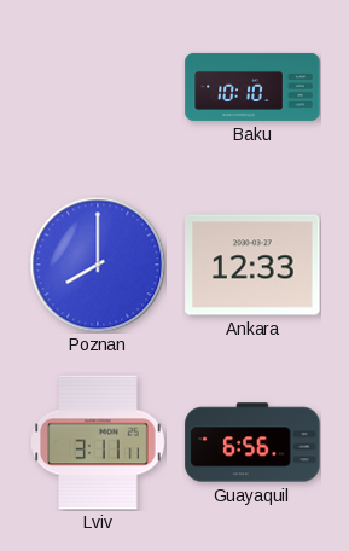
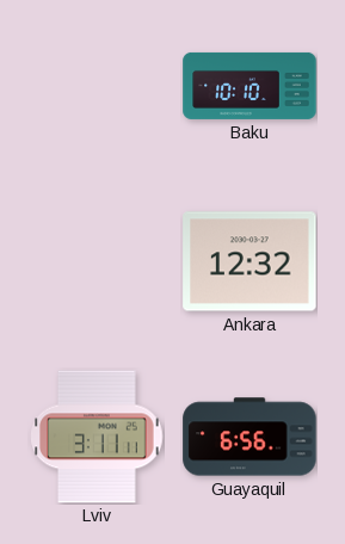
Poznan: 8:00 -> none (98, 265)
Ankara: 12:33 -> 12:32 (249, 261)
